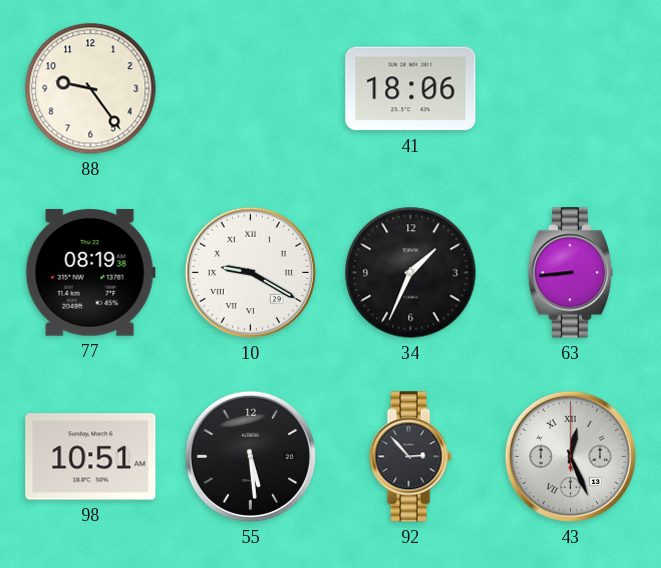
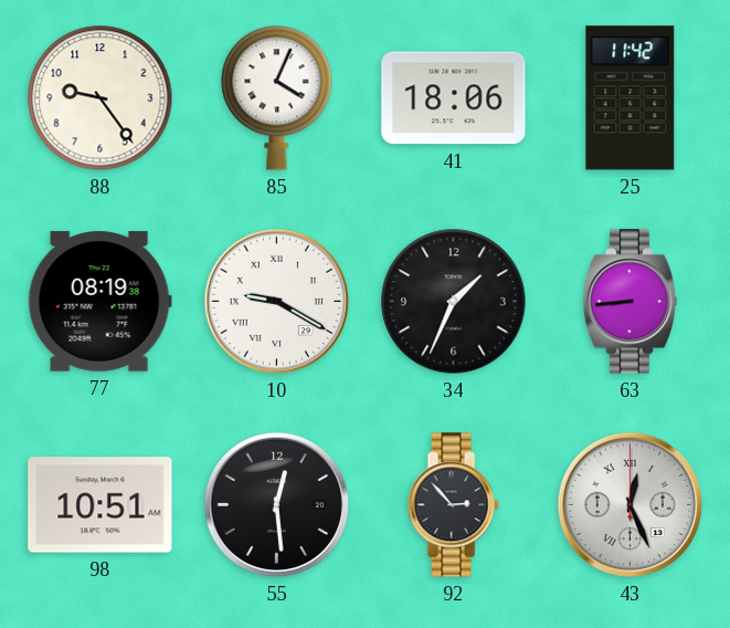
85: none -> 4:04 (277, 98)
25: none -> 11:42 (631, 98)
55: 5:29 -> 12:29 (276, 504)
